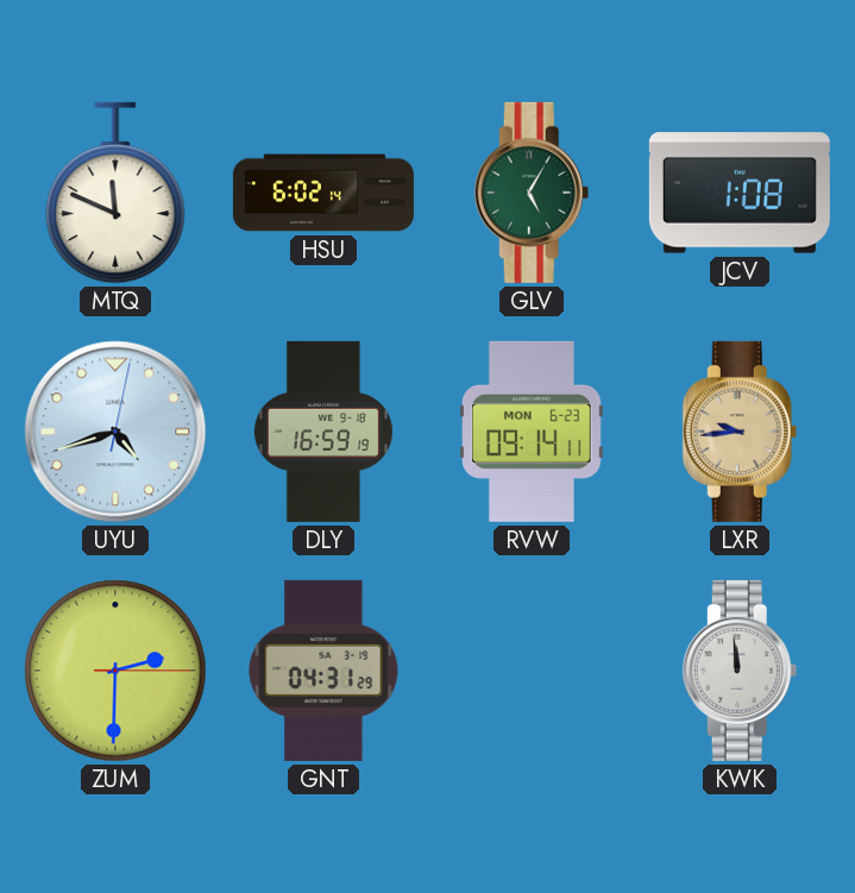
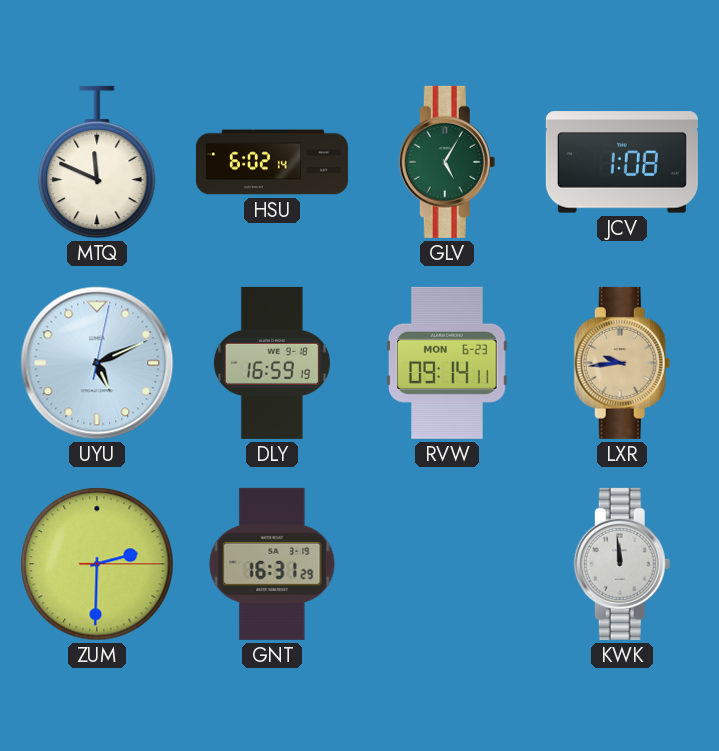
UYU: 4:42 -> 5:11 (97, 363)
GNT: 04:31 -> 16:31 (272, 564)
